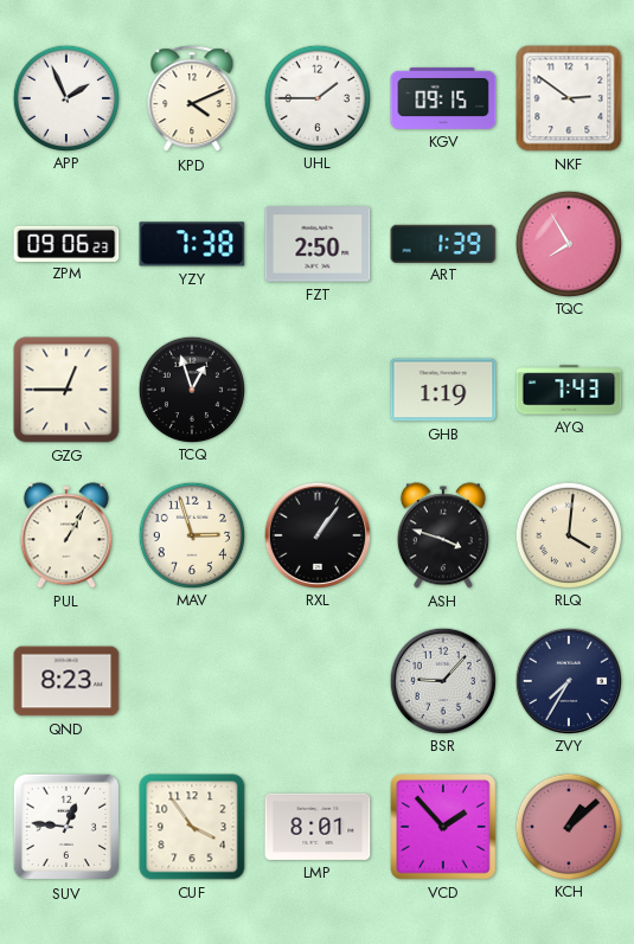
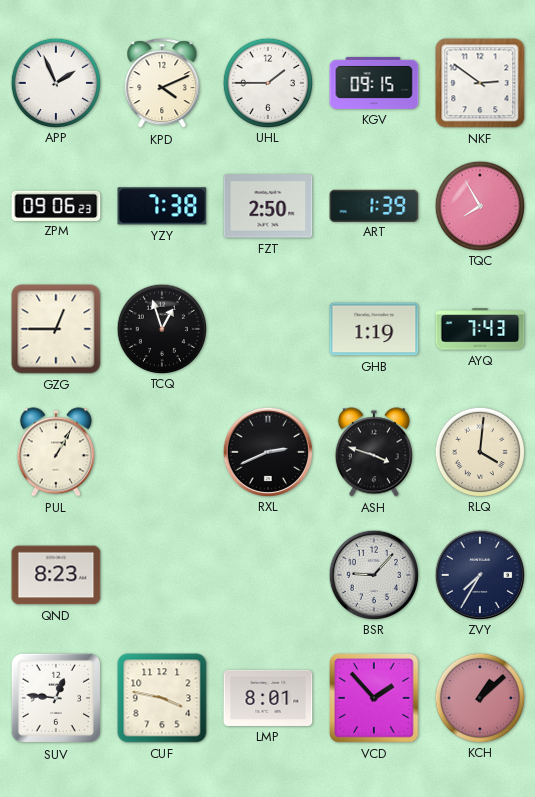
MAV: 2:57 -> none (191, 534)
RXL: 1:06 -> 2:41 (267, 451)
CUF: 3:54 -> 3:47 (162, 698)
